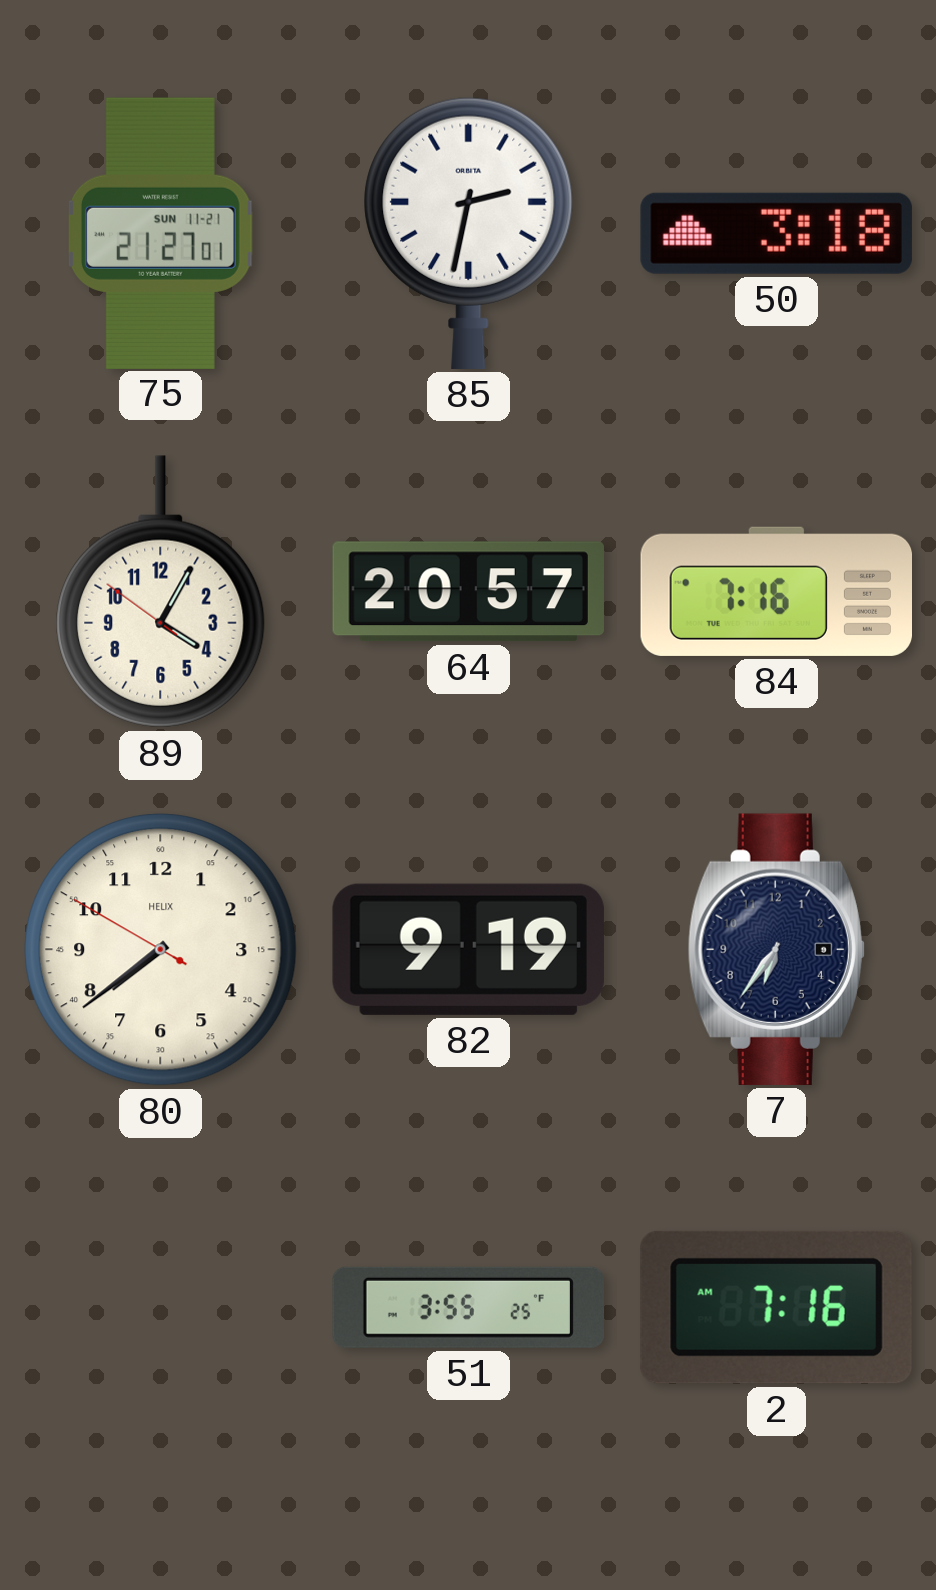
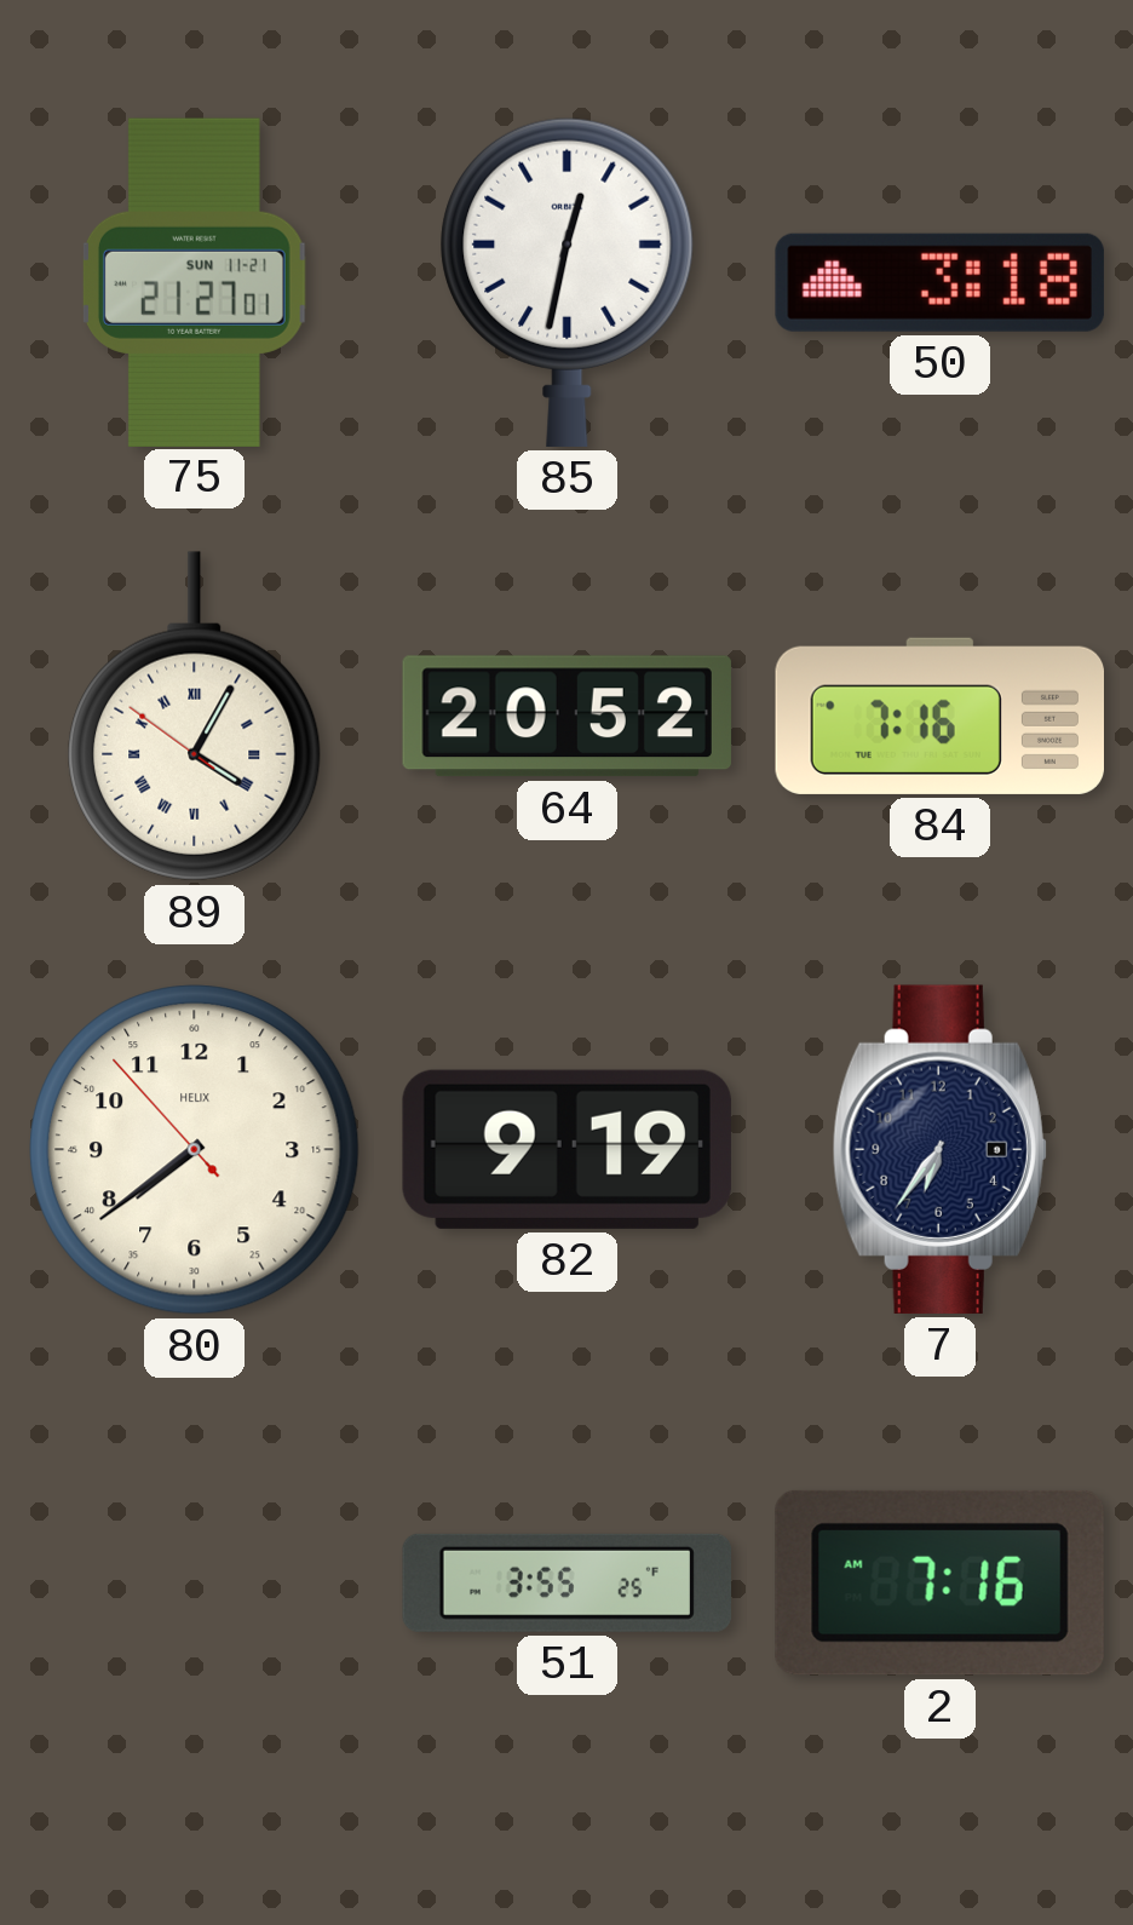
85: 2:32 -> 12:32 (568, 282)
89 numerals: Arabic -> Roman (195, 717)
64: 20:57 -> 20:52 (566, 717)
80: 7:38:50 -> 7:38:53 (195, 1150)
